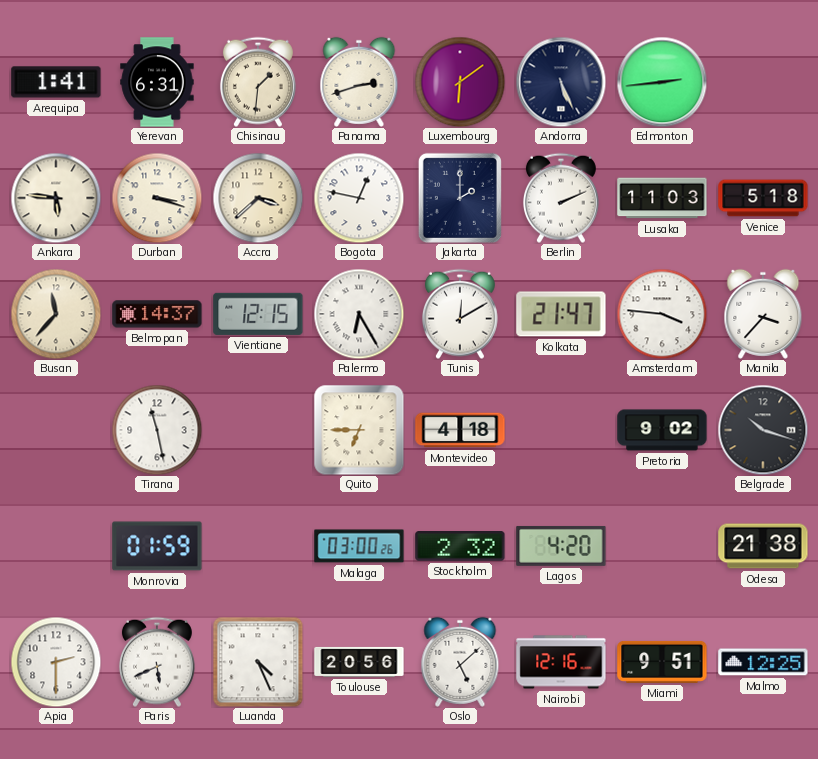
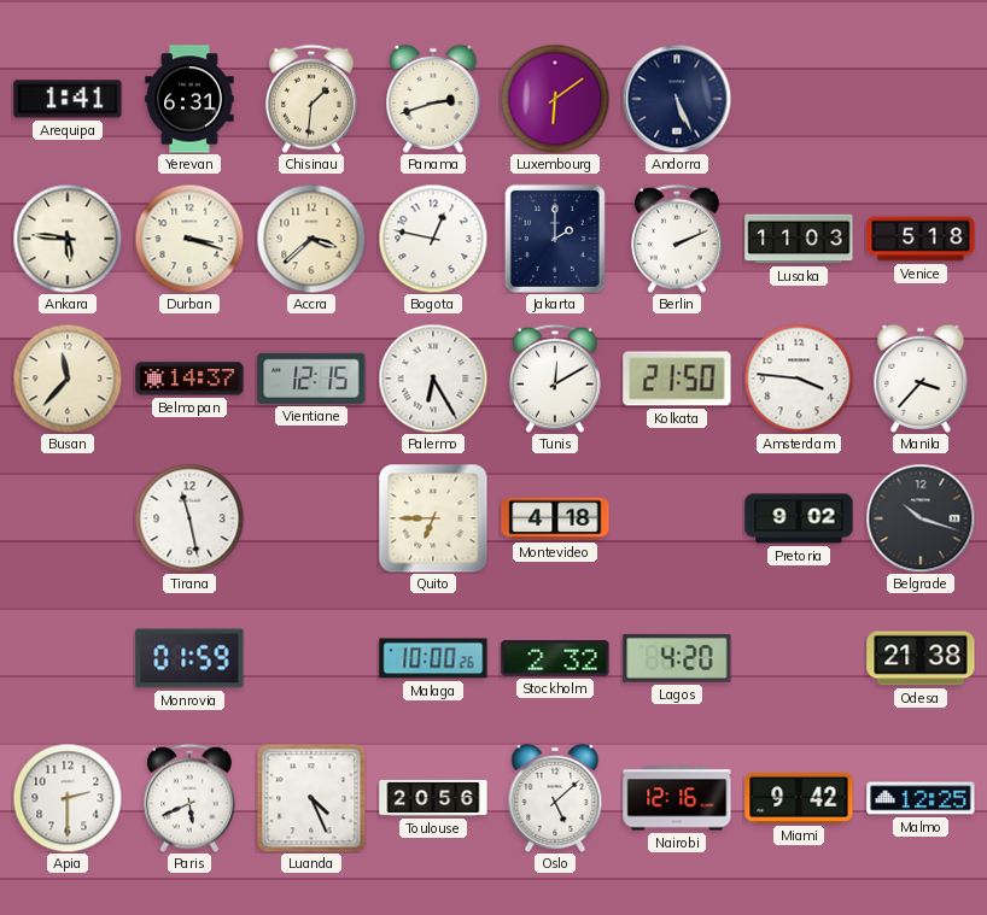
Edmonton: 2:44 -> none (662, 82)
Kolkata: 21:47 -> 21:50 (677, 379)
Malaga: 03:00 -> 10:00 (433, 658)
Miami: 9:51 -> 9:42 (799, 798)
